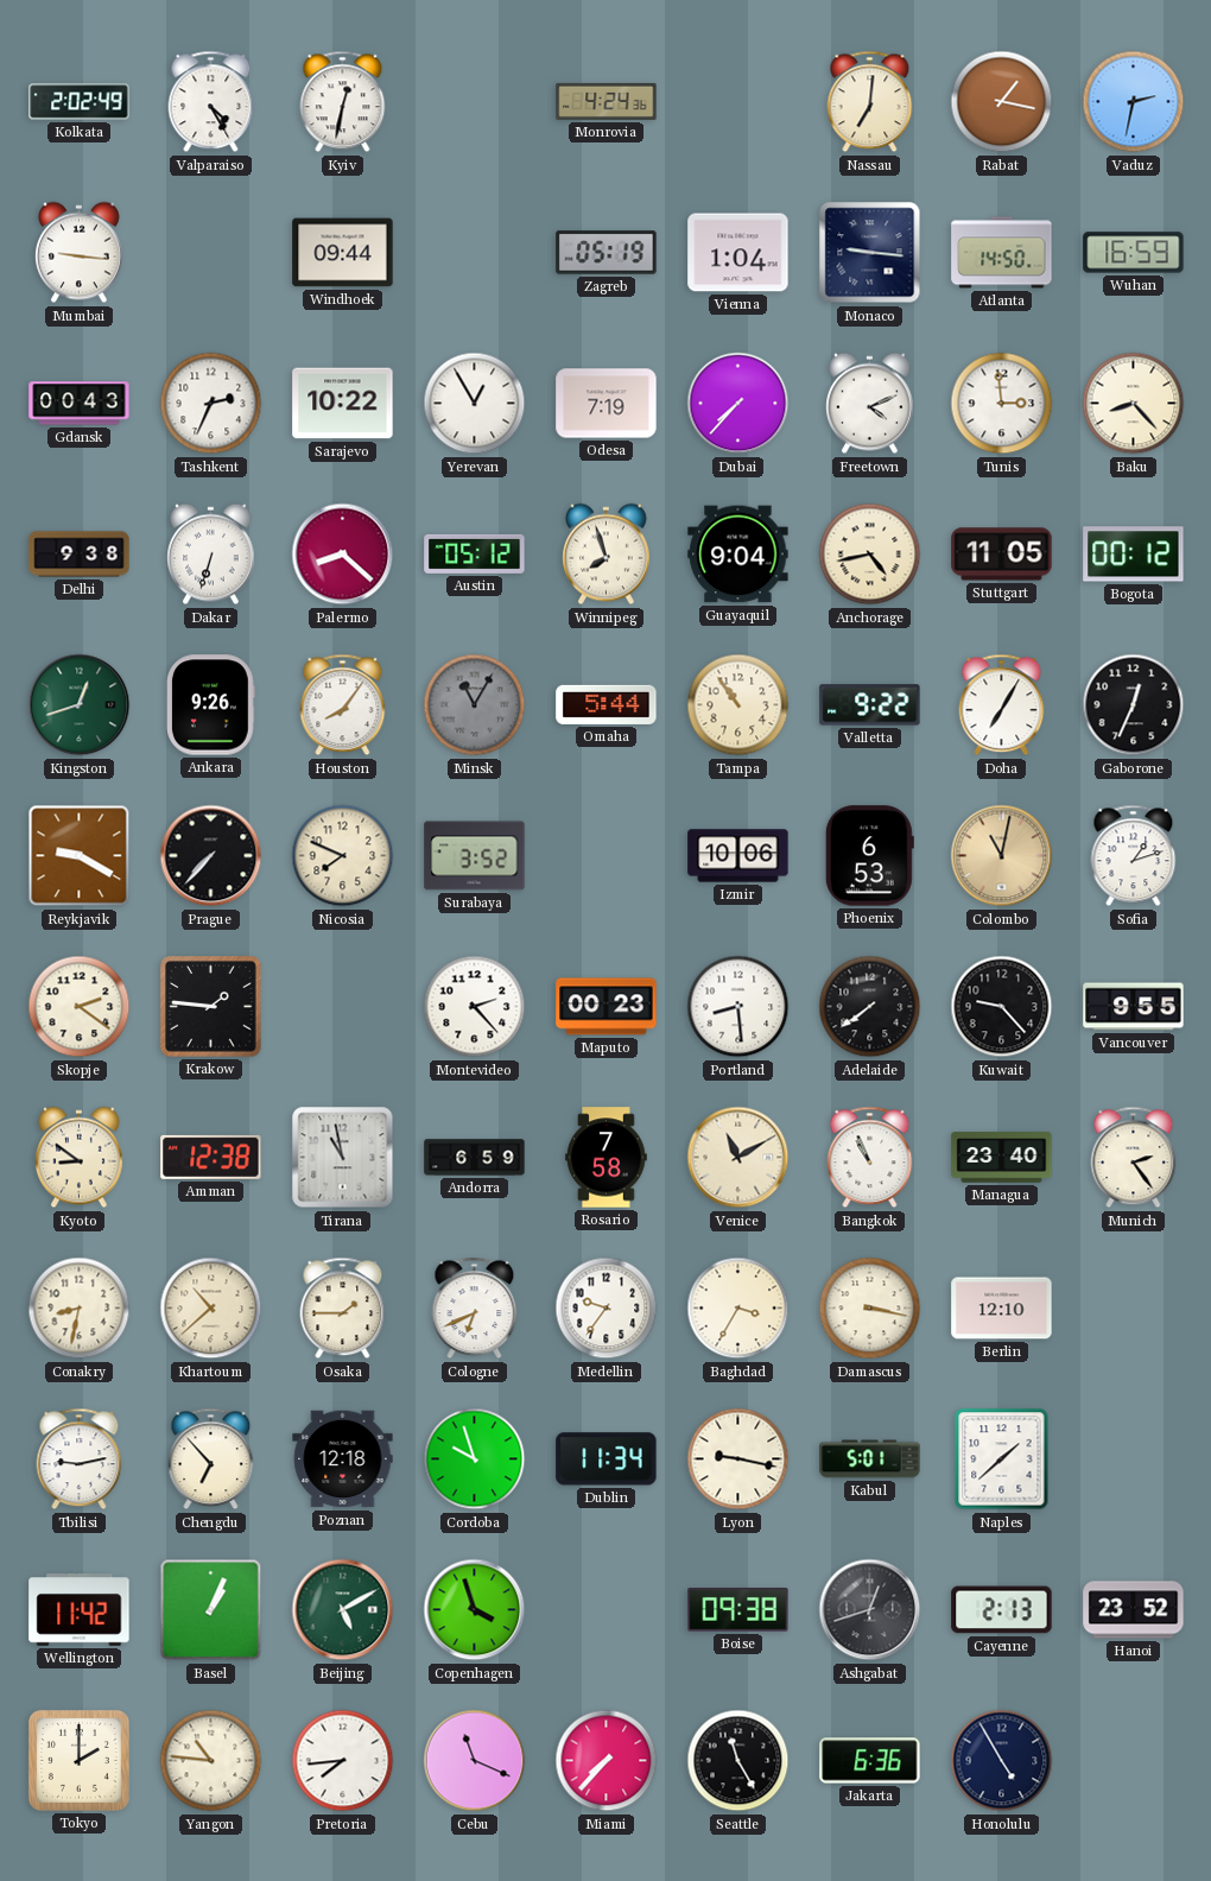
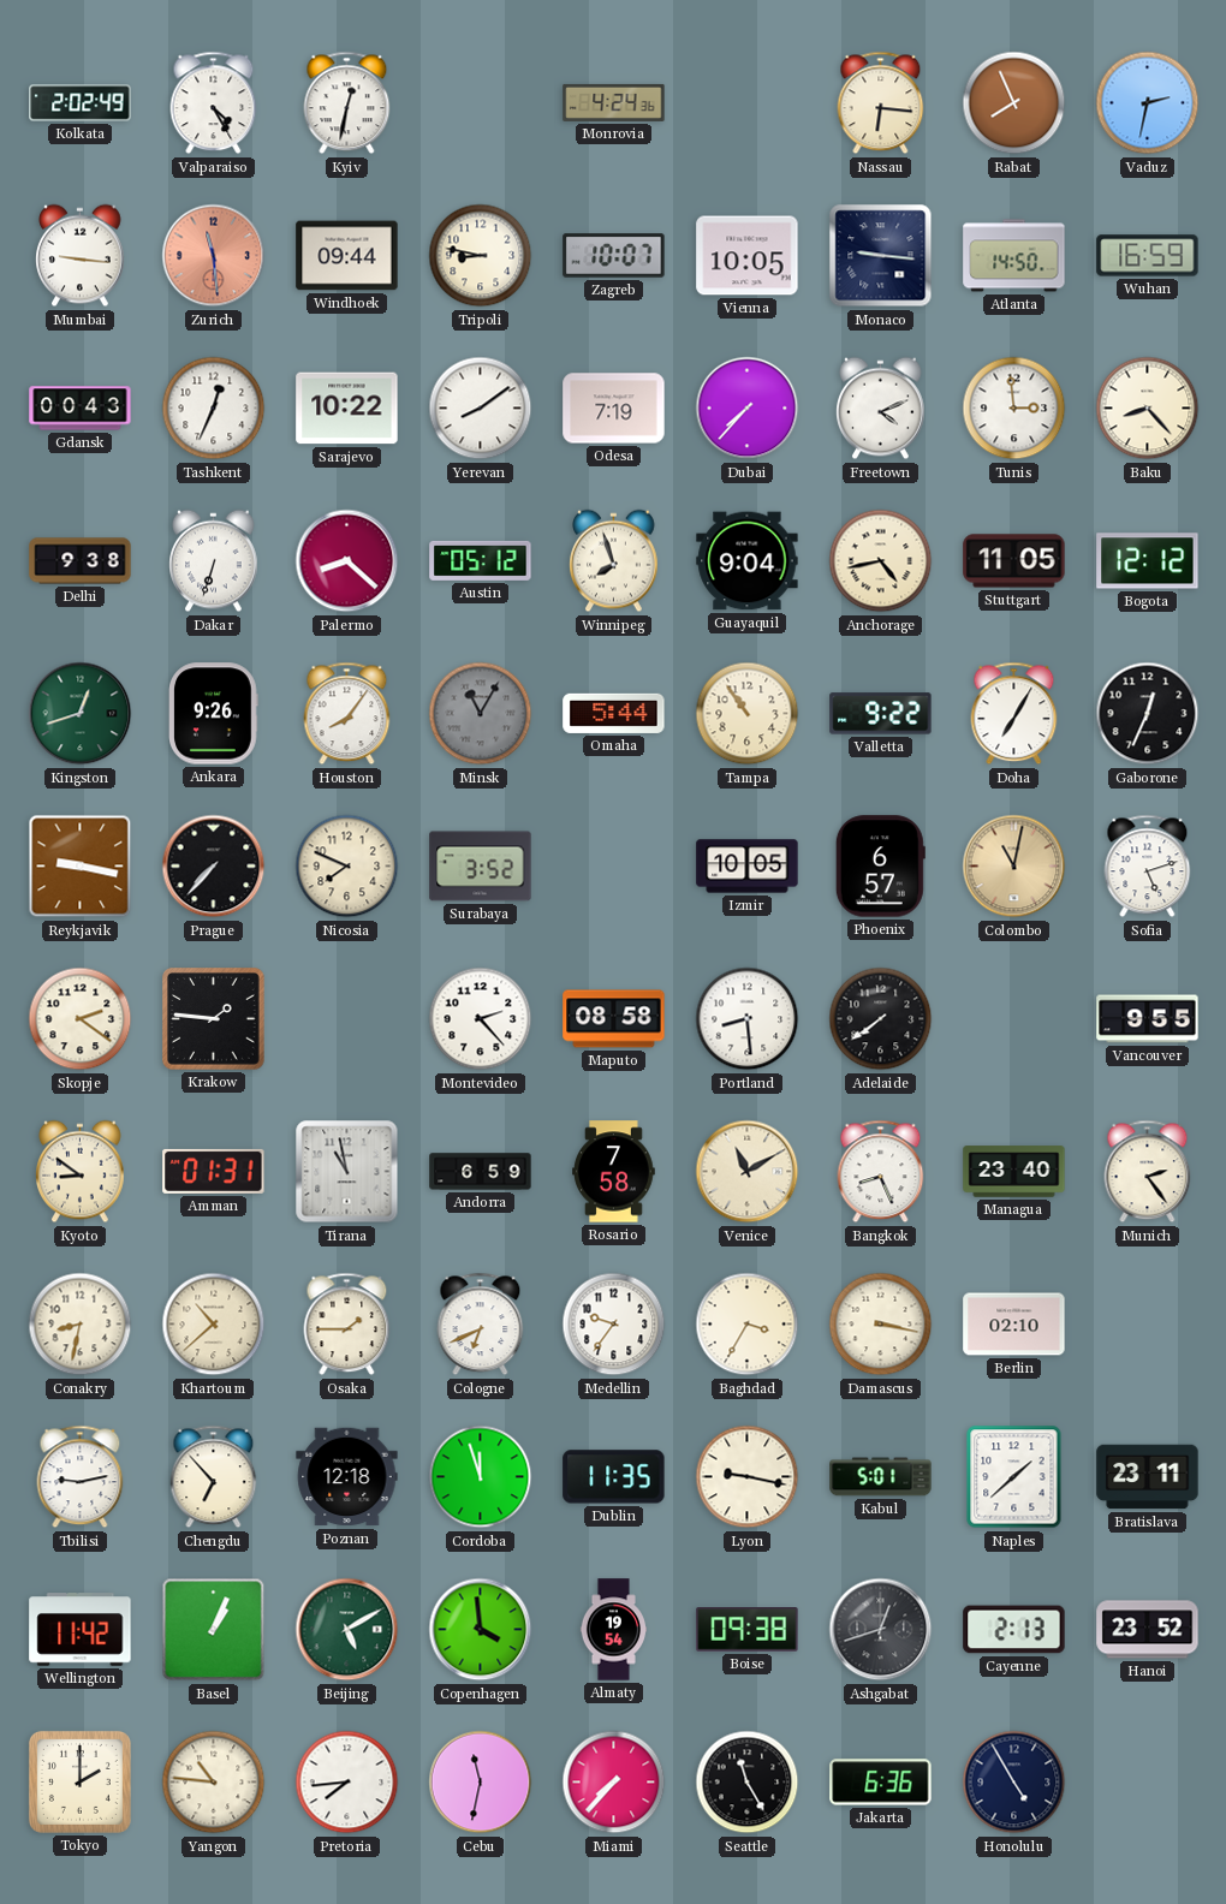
Nassau: 7:01 -> 6:16 (881, 103)
Rabat: 1:17 -> 7:56 (1014, 103)
Zurich: none -> 11:29 (214, 256)
Tripoli: none -> 8:47 (481, 256)
Zagreb: 05:19 -> 10:07 (614, 256)
Vienna: 1:04 -> 10:05 (748, 256)
Tashkent: 2:34 -> 12:34 (214, 409)
Yerevan: 12:55 -> 8:09 (481, 409)
Bogota: 00:12 -> 12:12 (1148, 561)
Reykjavik: 9:20 -> 9:17 (81, 867)
Izmir: 10:06 -> 10:05 (748, 867)
Phoenix: 6:53 -> 6:57 (880, 867)
Sofia: 1:12 -> 5:12 (1148, 867)
Maputo: 00:23 -> 08:58 (614, 1019)
Kuwait: 9:23 -> none (1002, 1007)
Amman: 12:38 -> 01:31 (214, 1171)
Bangkok: 10:56 -> 8:26 (881, 1172)
Berlin: 12:10 -> 02:10 (1014, 1325)
Cordoba: 9:57 -> 11:57 (481, 1477)
Dublin: 11:34 -> 11:35 (614, 1477)
Bratislava: none -> 23:11 (1148, 1477)
Copenhagen: 3:57 -> 3:59 (481, 1630)
Almaty: none -> 19:54 (613, 1630)
Cebu: 11:19 -> 11:32 (481, 1783)
